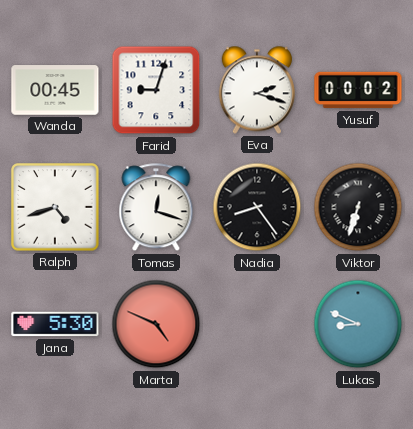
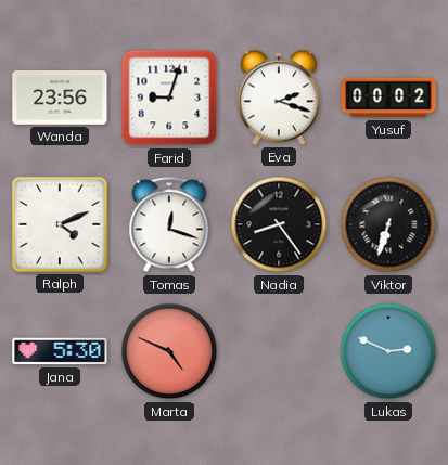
Wanda: 00:45 -> 23:56 (60, 98)
Ralph: 4:42 -> 4:11 (60, 224)
Lukas: 8:49 -> 2:49 (388, 351)
